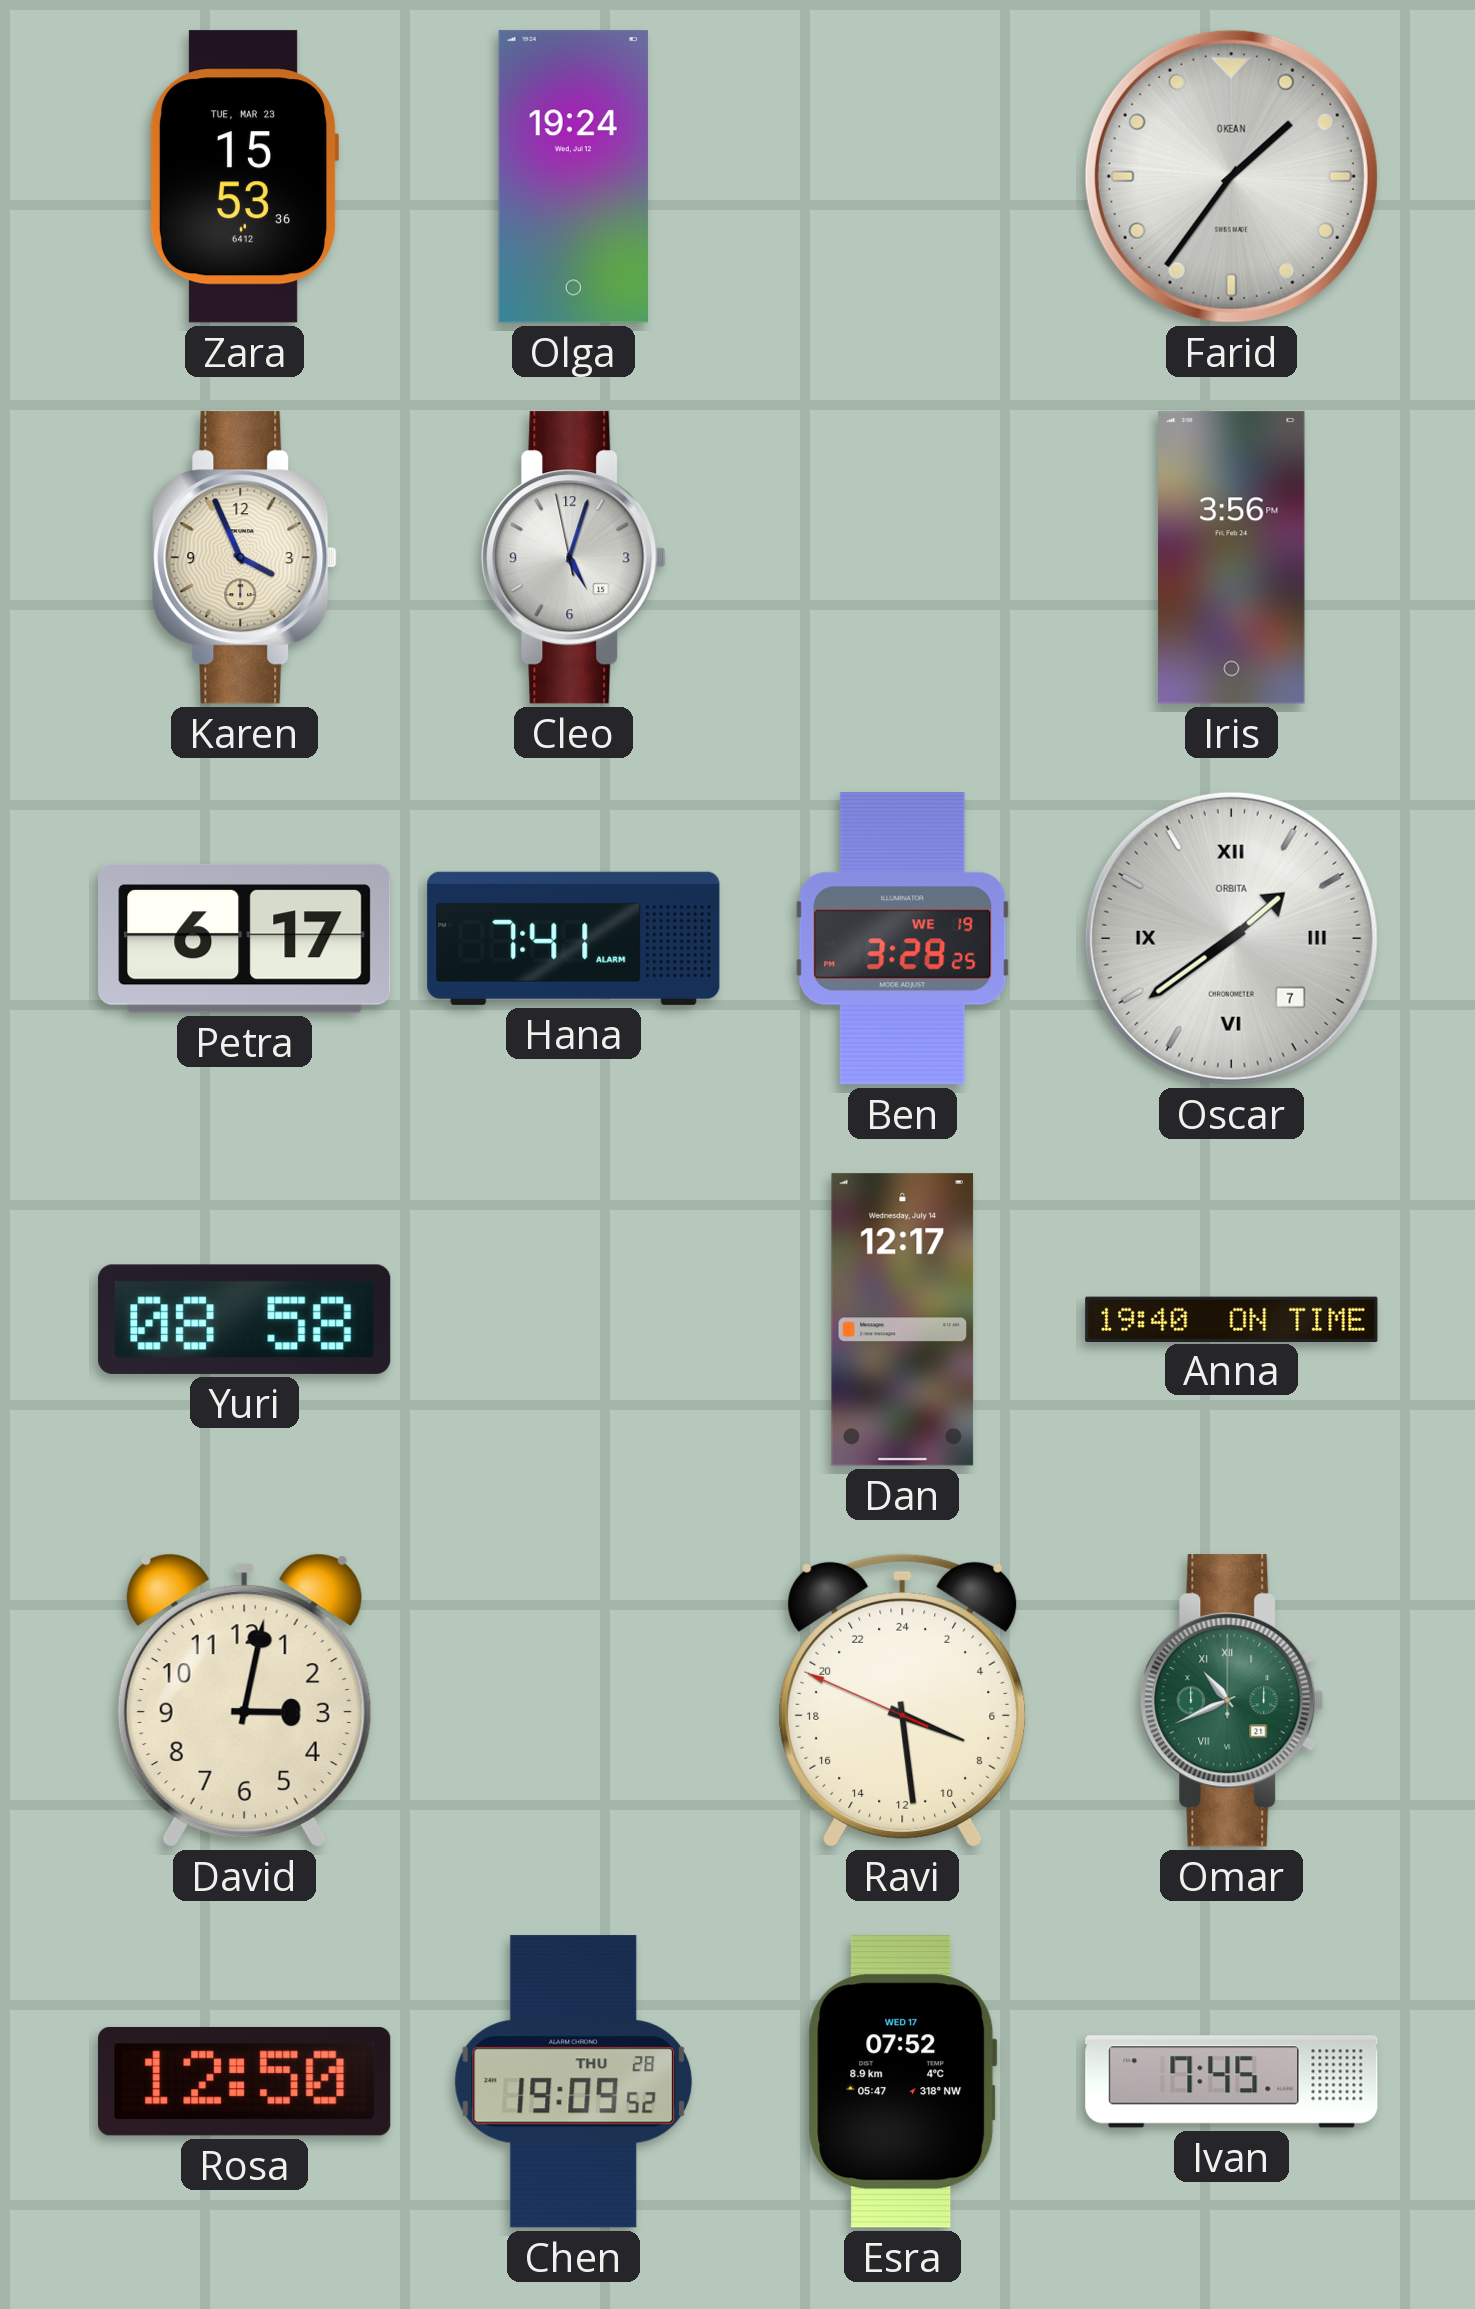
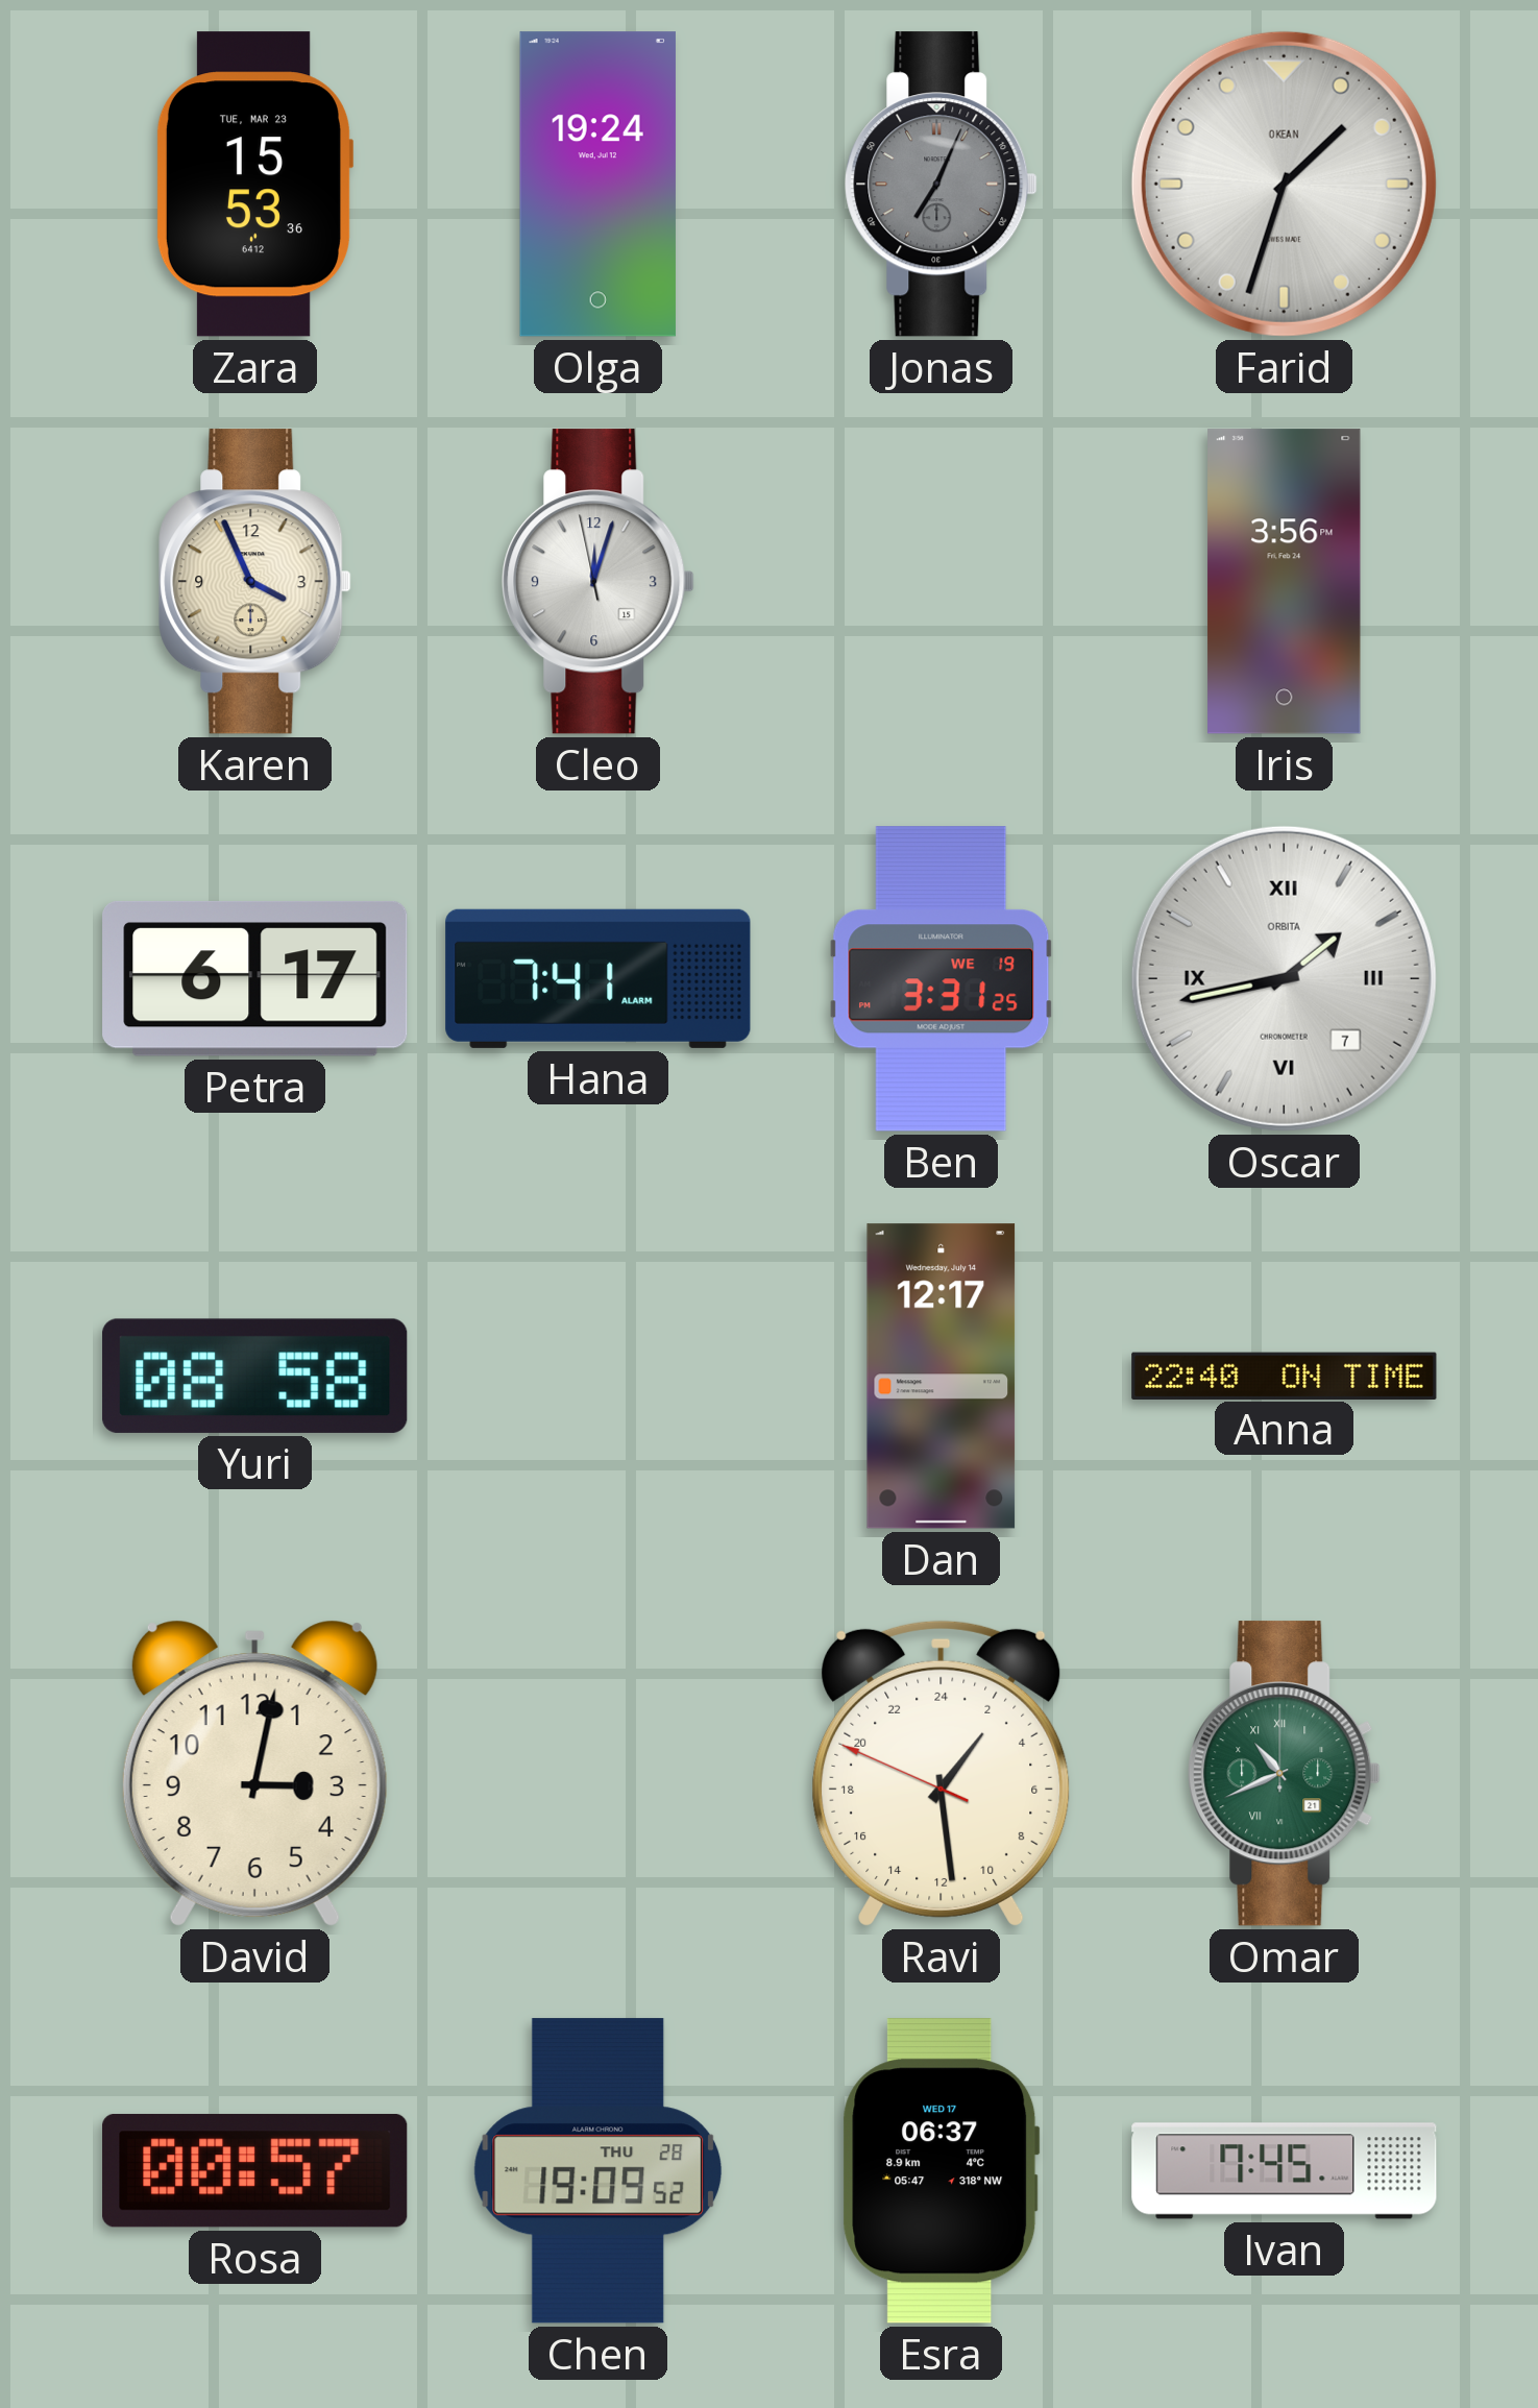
Jonas: none -> 7:04 (942, 185)
Farid: 1:36 -> 1:33 (1284, 184)
Cleo: 5:02 -> 12:02 (599, 582)
Ben: 3:28 -> 3:31 (942, 979)
Oscar: 1:39 -> 1:43 (1284, 978)
Anna: 19:40 -> 22:40 (1285, 1376)
Ravi: 7:28 -> 2:28 (942, 1773)
Rosa: 12:50 -> 00:57 (255, 2170)
Esra: 07:52 -> 06:37 (942, 2171)
